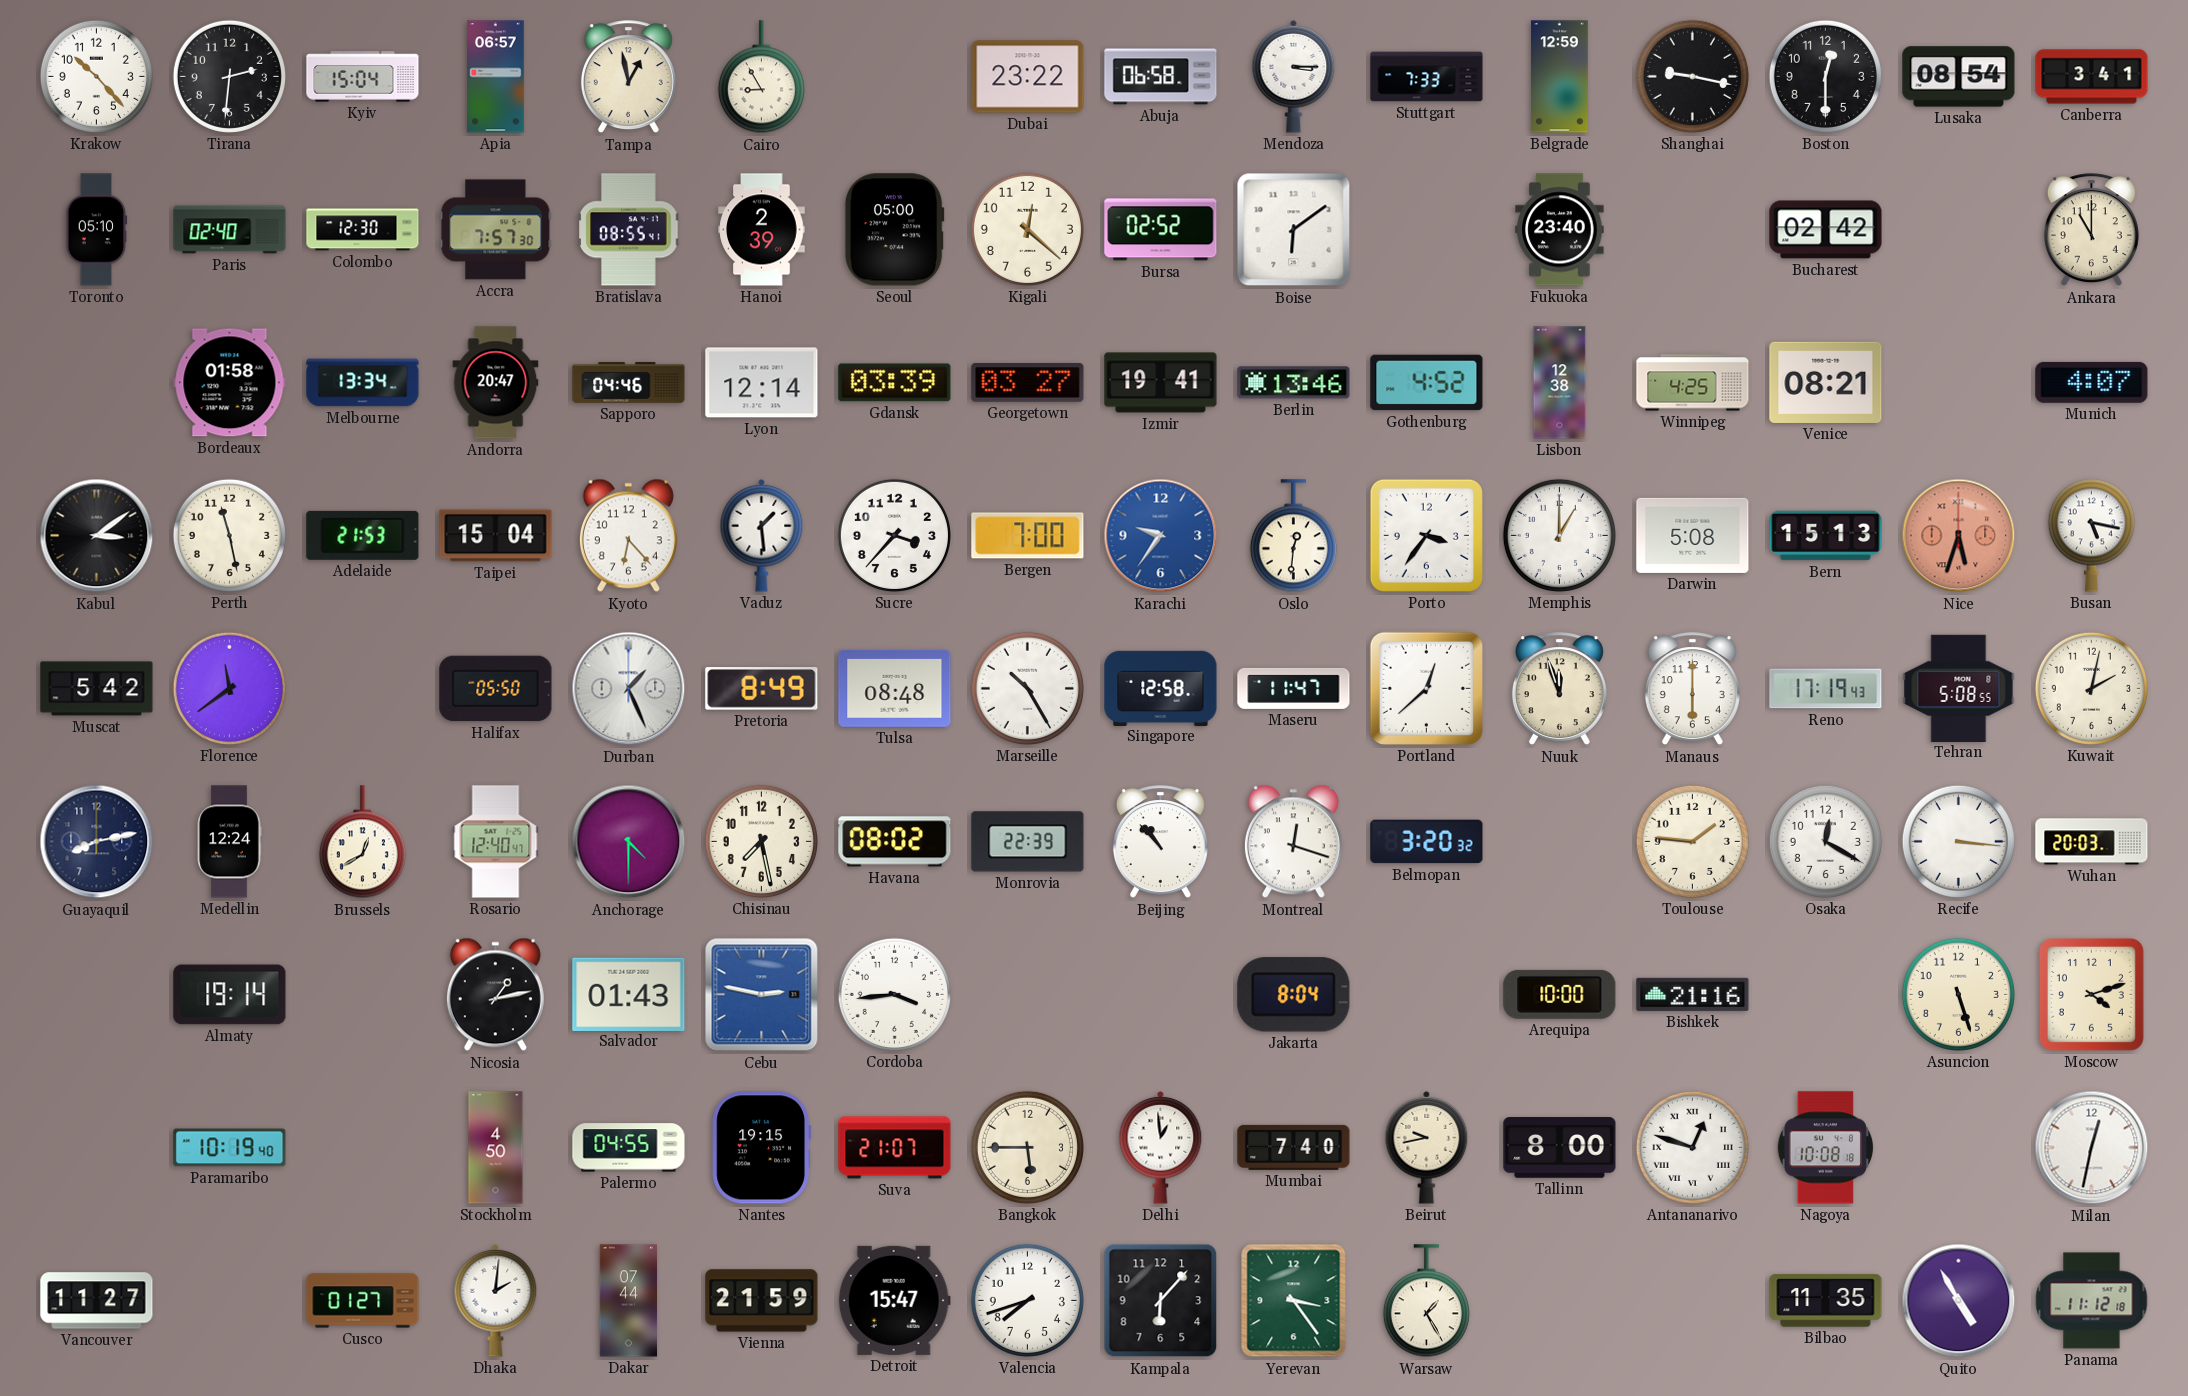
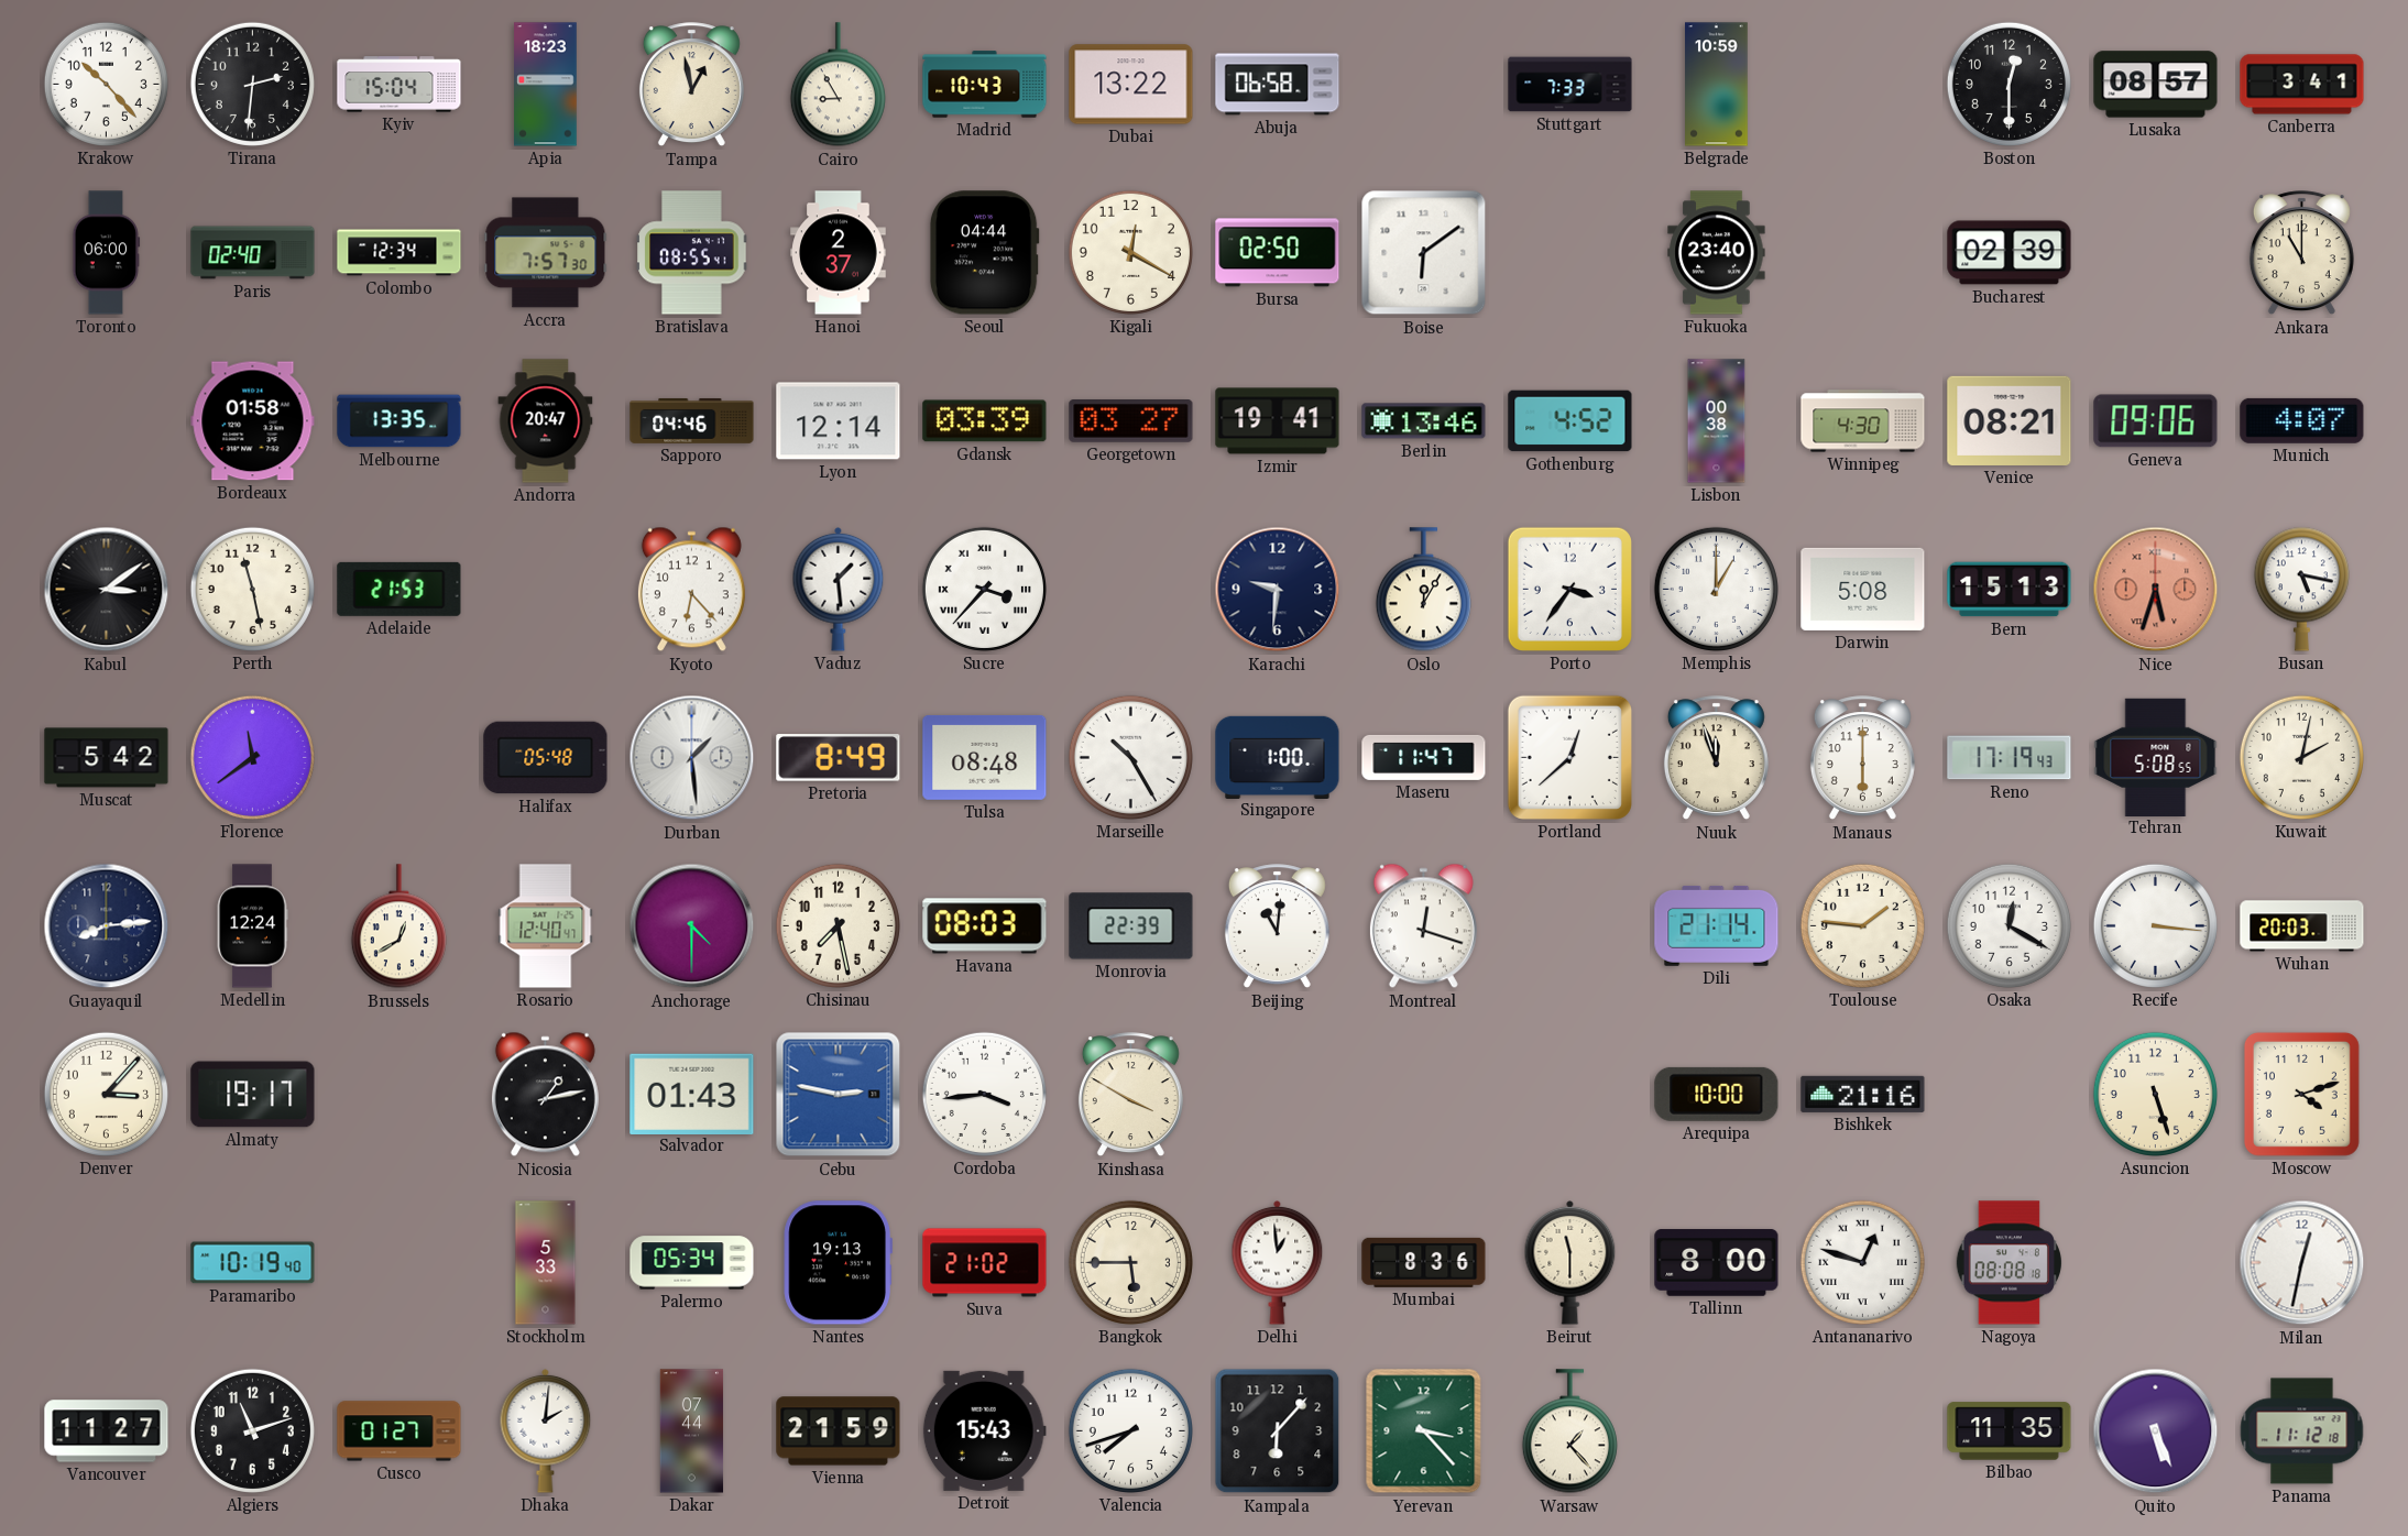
Apia: 06:57 -> 18:23 (546, 85)
Madrid: none -> 10:43 (985, 85)
Dubai: 23:22 -> 13:22 (1131, 85)
Mendoza: 3:15 -> none (1294, 76)
Belgrade: 12:59 -> 10:59 (1717, 85)
Shanghai: 9:17 -> none (1692, 76)
Lusaka: 08:54 -> 08:57 (2156, 85)
Toronto: 05:10 -> 06:00 (107, 253)
Colombo: 12:30 -> 12:34 (399, 253)
Hanoi: 2:39 -> 2:37 (839, 253)
Seoul: 05:00 -> 04:44 (984, 253)
Kigali: 12:22 -> 12:20 (1130, 252)
Bursa: 02:52 -> 02:50 (1278, 253)
Bucharest: 02:42 -> 02:39 (2010, 253)
Melbourne: 13:34 -> 13:35 (399, 421)
Lisbon: 12:38 -> 00:38 (1717, 421)
Winnipeg: 4:25 -> 4:30 (1863, 421)
Geneva: none -> 09:06 (2156, 421)
Taipei: 15:04 -> none (496, 536)
Sucre numerals: Arabic -> Roman (984, 589)
Bergen: 7:00 -> none (1028, 536)
Karachi: 9:36 -> 9:31 (1278, 590)
Karachi dial: blue -> navy (1278, 590)
Oslo: 12:31 -> 12:05 (1423, 590)
Halifax: 05:50 -> 05:48 (546, 758)
Durban: 1:26 -> 1:29 (692, 758)
Singapore: 12:58 -> 1:00 (1278, 757)
Guayaquil: 8:13 -> 8:14 (107, 926)
Havana: 08:02 -> 08:03 (985, 926)
Beijing: 10:53 -> 11:01 (1277, 926)
Belmopan: 3:20 -> none (1427, 842)
Dili: none -> 21:14 (1717, 925)
Denver: none -> 3:07 (106, 1094)
Almaty: 19:14 -> 19:17 (253, 1095)
Kinshasa: none -> 3:50 (1130, 1095)
Jakarta: 8:04 -> none (1294, 995)
Stockholm: 4:50 -> 5:33 (546, 1263)
Palermo: 04:55 -> 05:34 (692, 1263)
Nantes: 19:15 -> 19:13 (838, 1263)
Suva: 21:07 -> 21:02 (985, 1263)
Mumbai: 7:40 -> 8:36 (1424, 1262)
Beirut: 9:43 -> 11:30 (1570, 1262)
Nagoya: 10:08 -> 08:08 (2009, 1263)
Algiers: none -> 11:12 (252, 1430)
Detroit: 15:47 -> 15:43 (984, 1430)
Yerevan: 3:24 -> 3:23 (1424, 1431)
Warsaw: 1:25 -> 1:23 (1569, 1431)
Quito: 4:55 -> 5:26 (2156, 1431)
